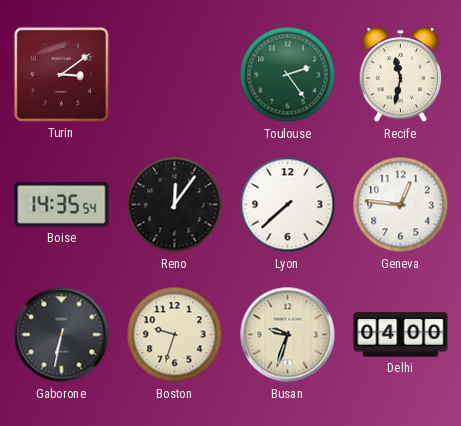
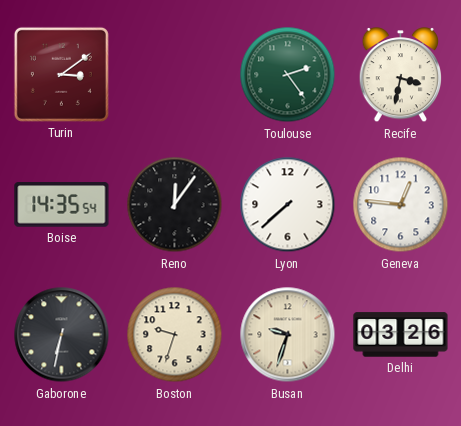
Recife: 11:32 -> 3:32 (401, 76)
Delhi: 04:00 -> 03:26 (401, 335)
